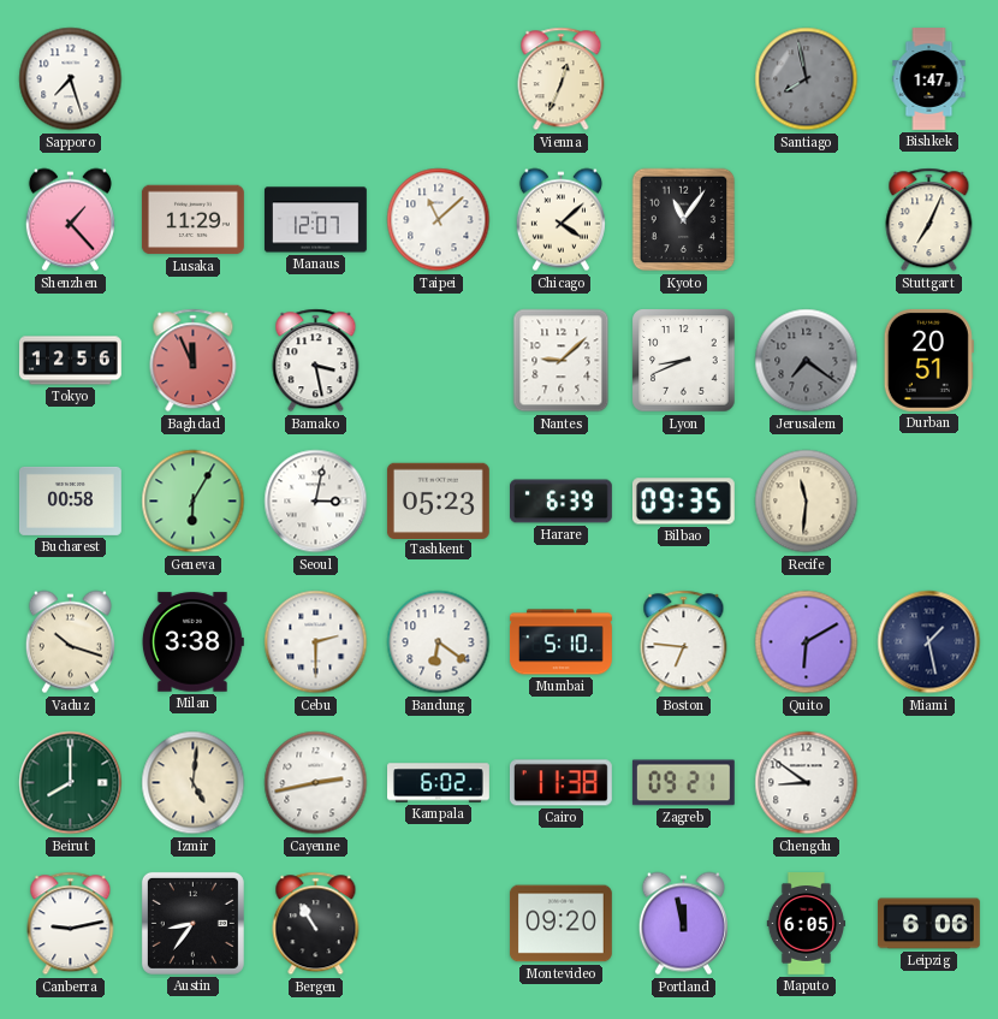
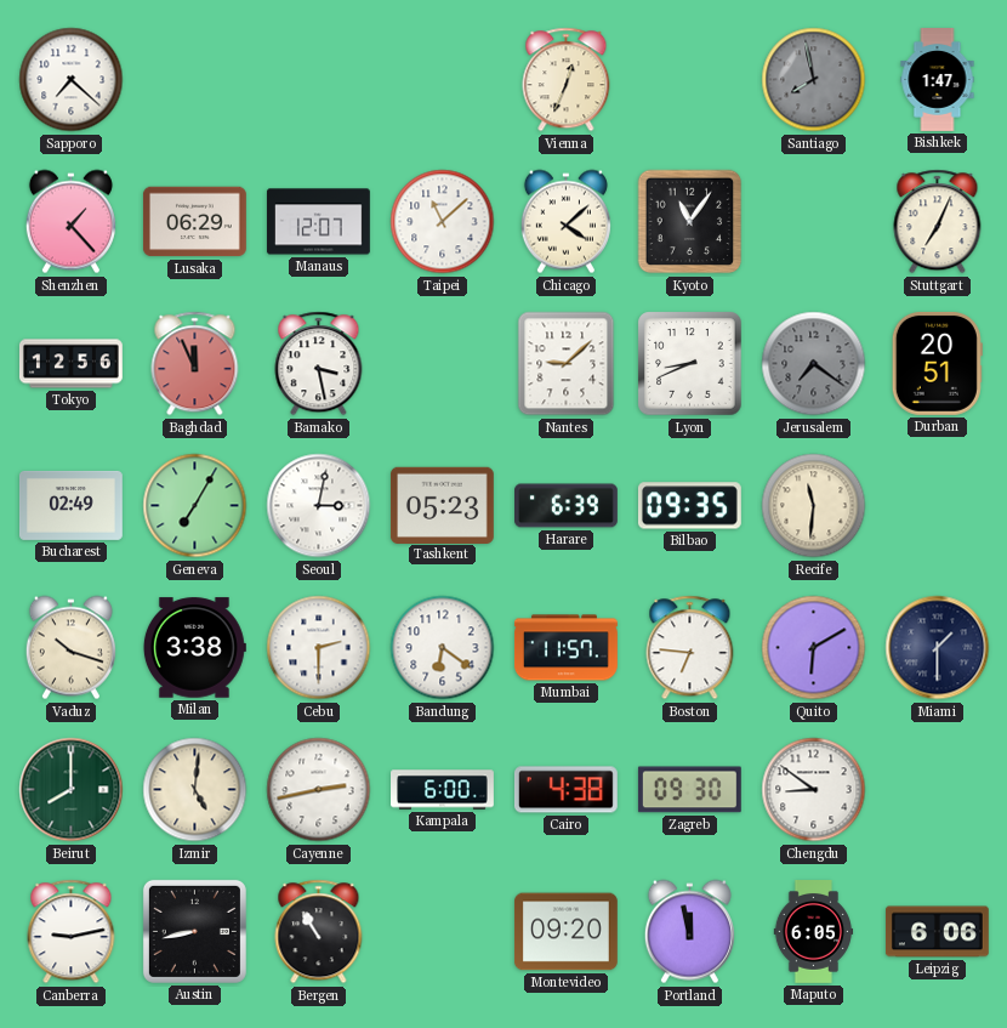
Sapporo: 7:27 -> 7:22 (72, 80)
Lusaka: 11:29 -> 06:29 (194, 222)
Bucharest: 00:58 -> 02:49 (70, 505)
Geneva: 6:05 -> 7:05 (195, 506)
Mumbai: 5:10 -> 11:57 (565, 648)
Miami: 1:28 -> 1:30 (938, 648)
Kampala: 6:02 -> 6:00 (443, 790)
Cairo: 11:38 -> 4:38 (565, 790)
Zagreb: 09:21 -> 09:30 (689, 790)
Austin: 8:36 -> 8:43 (194, 931)
